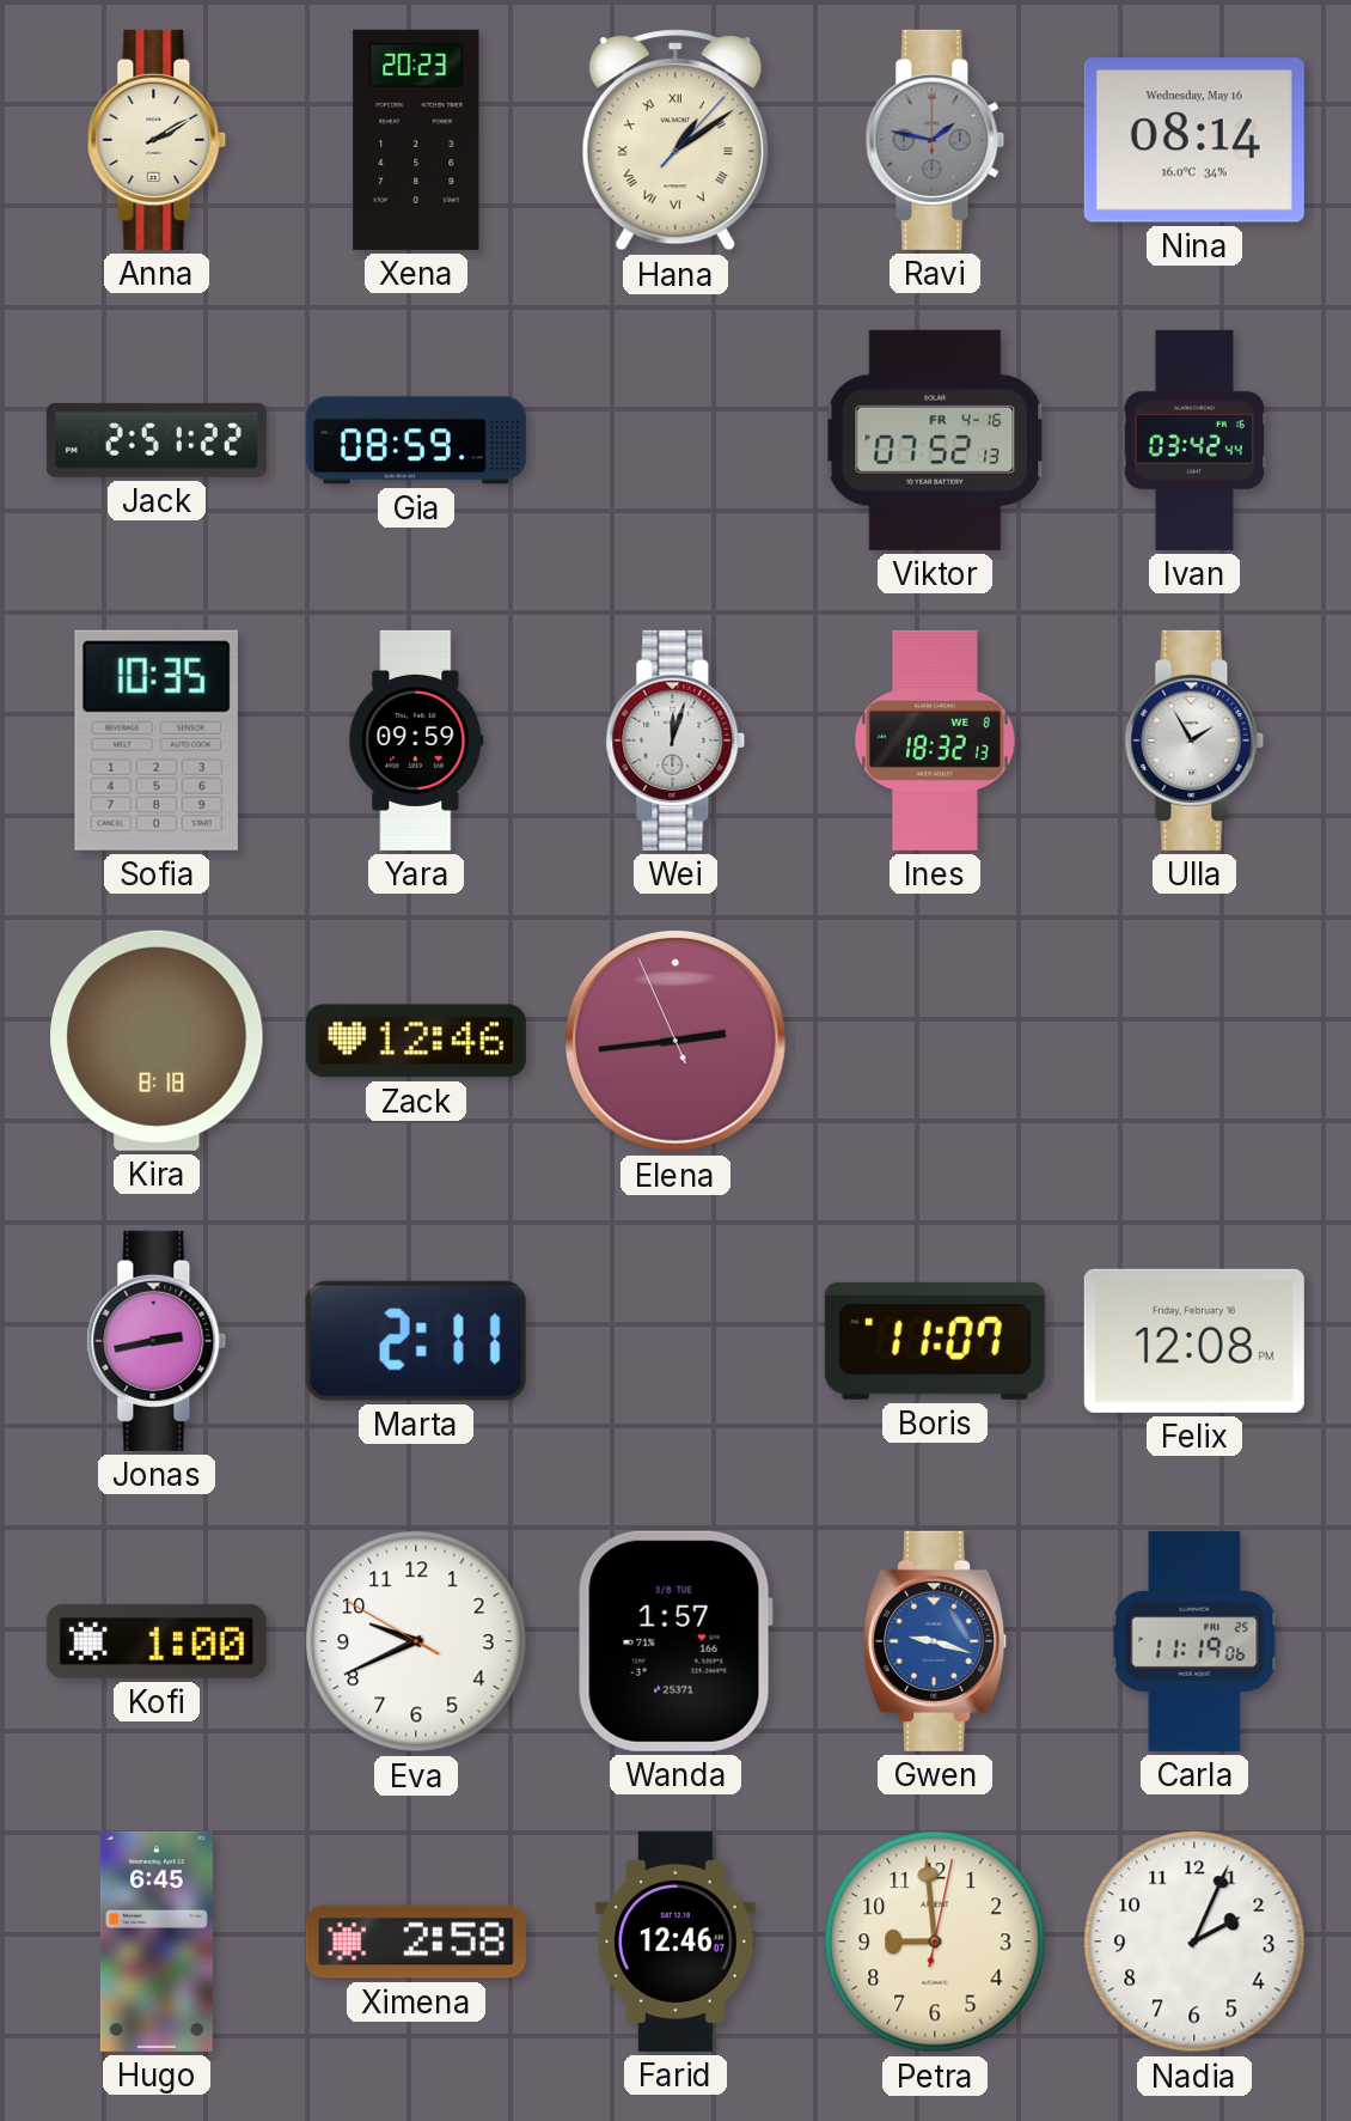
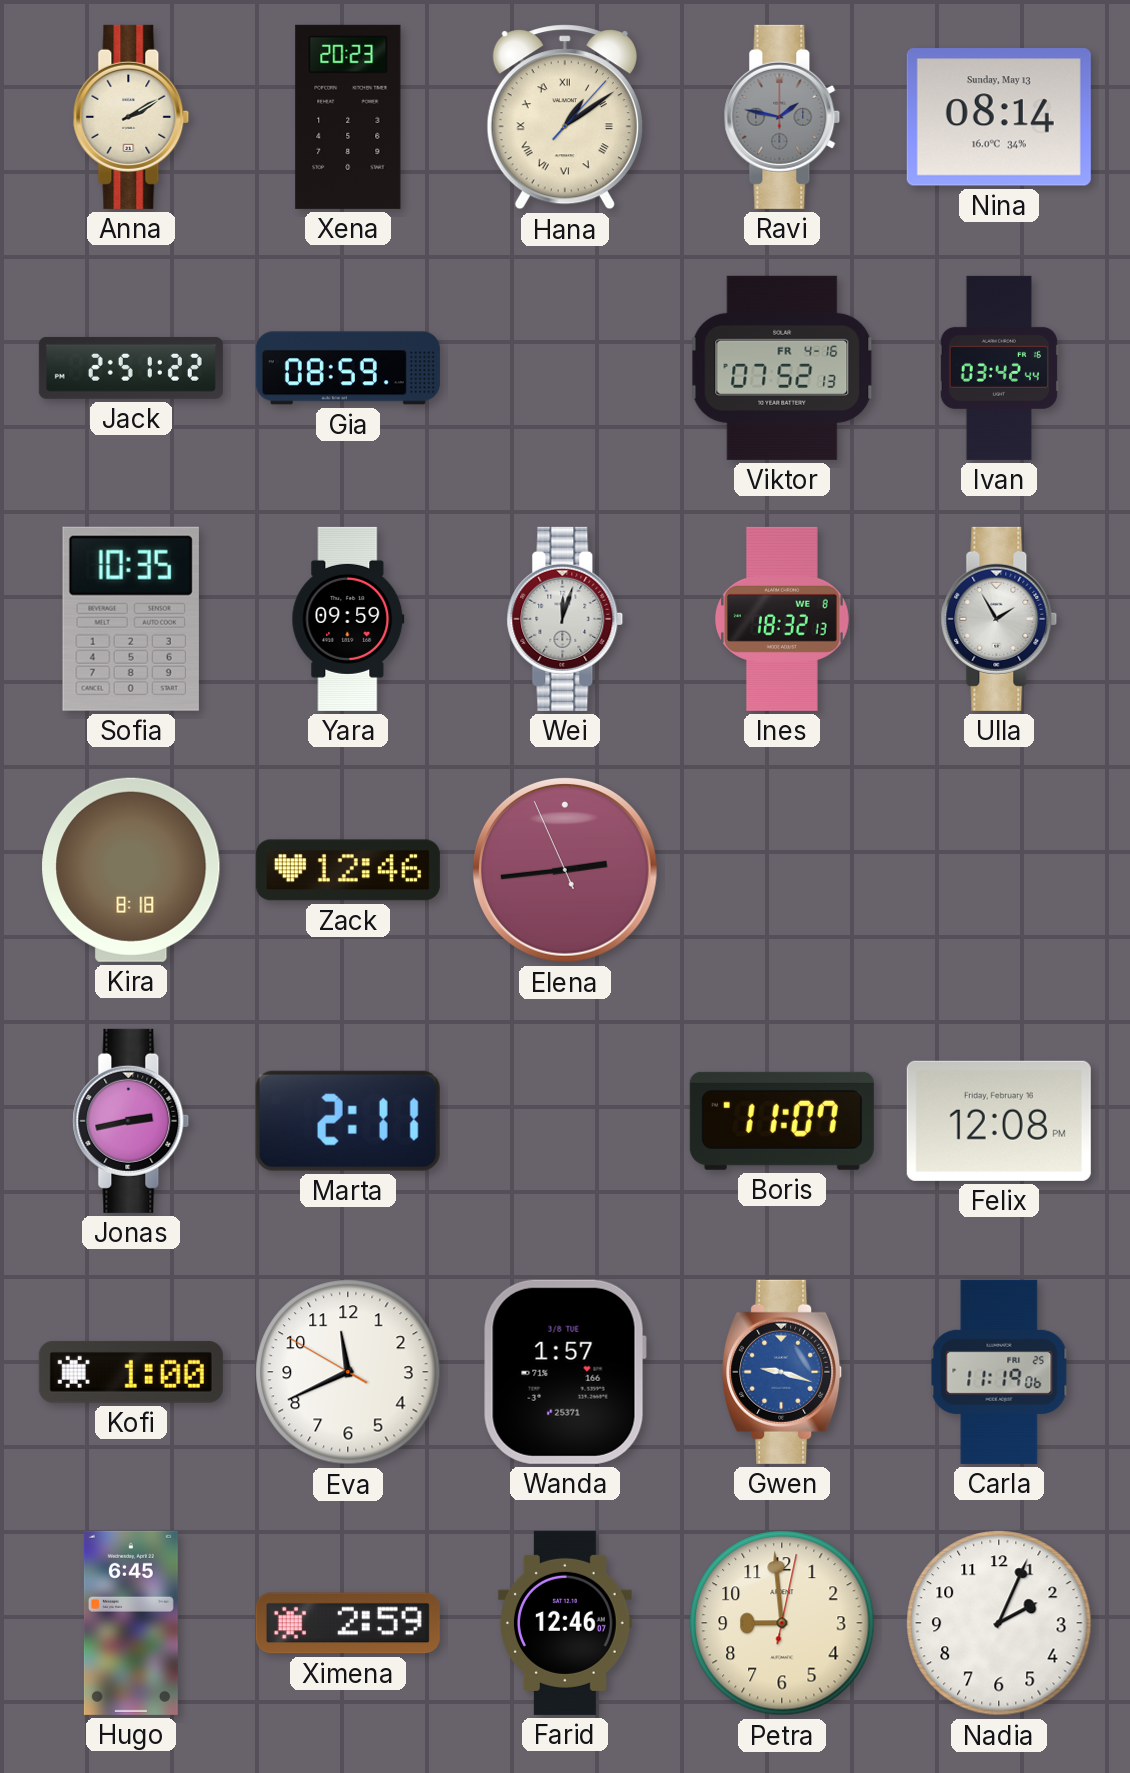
Nina date: Wednesday, May 16 -> Sunday, May 13 (999, 117)
Eva: 9:40 -> 11:40 (348, 1372)
Ximena: 2:58 -> 2:59 (348, 1623)
